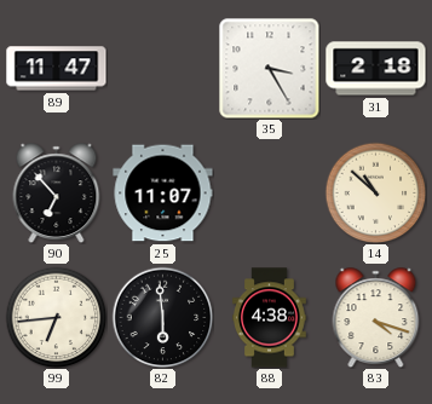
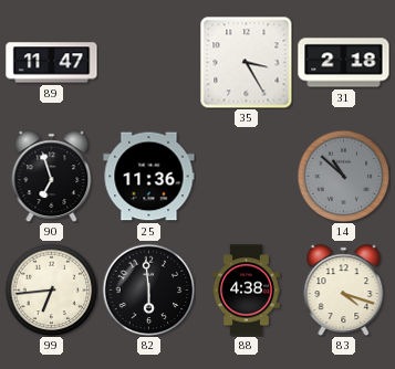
90: 6:53 -> 6:57 (52, 177)
25: 11:07 -> 11:36 (149, 177)
14 dial: cream -> grey (343, 176)
